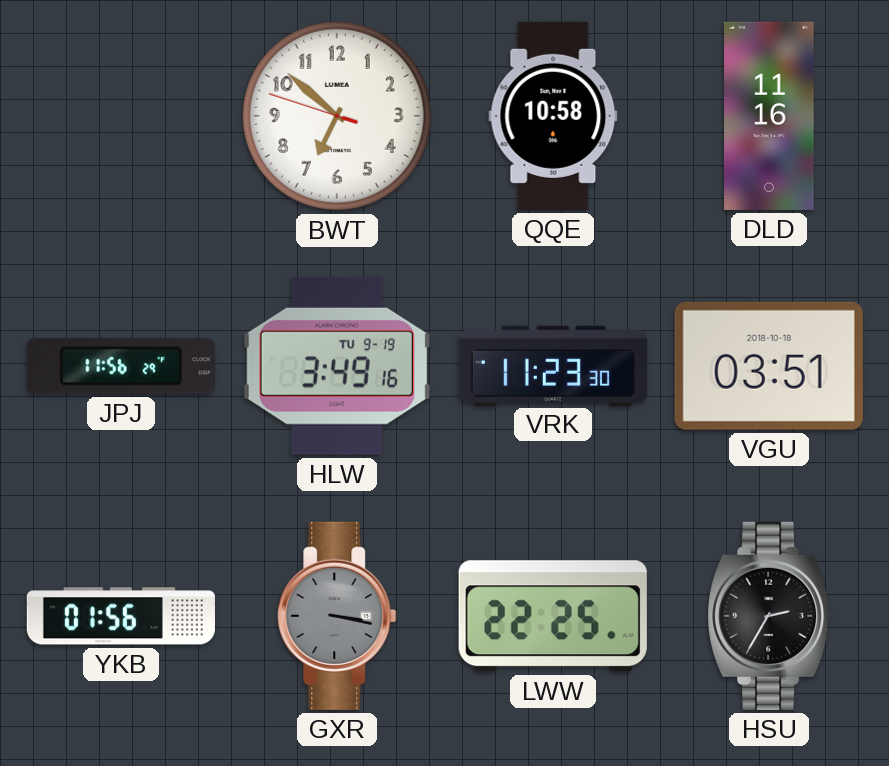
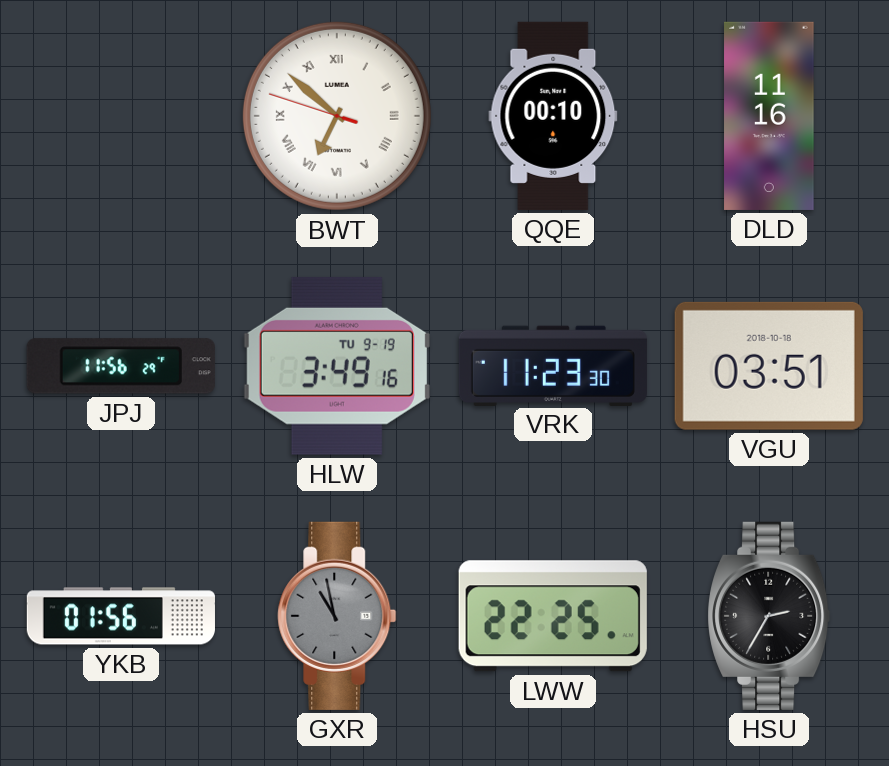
BWT numerals: Arabic -> Roman (337, 116)
QQE: 10:58 -> 00:10 (553, 116)
GXR: 3:17 -> 10:58 (337, 616)
